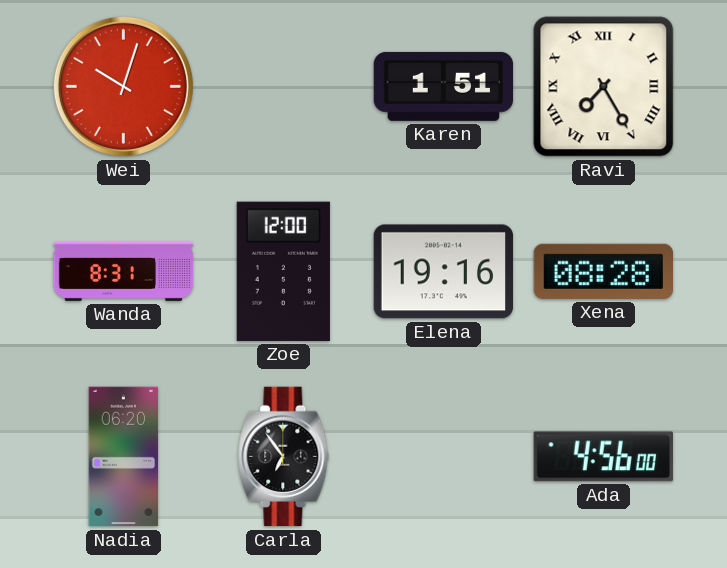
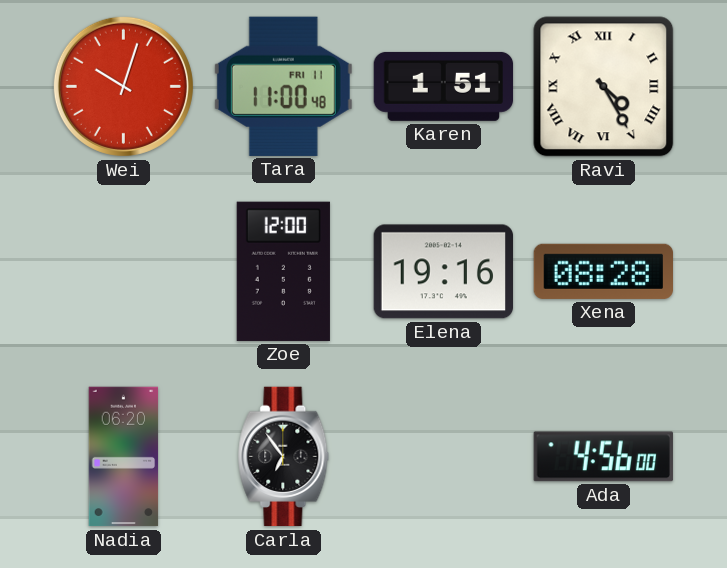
Tara: none -> 11:00 (283, 86)
Ravi: 7:25 -> 4:25 (604, 87)
Wanda: 8:31 -> none (124, 271)
